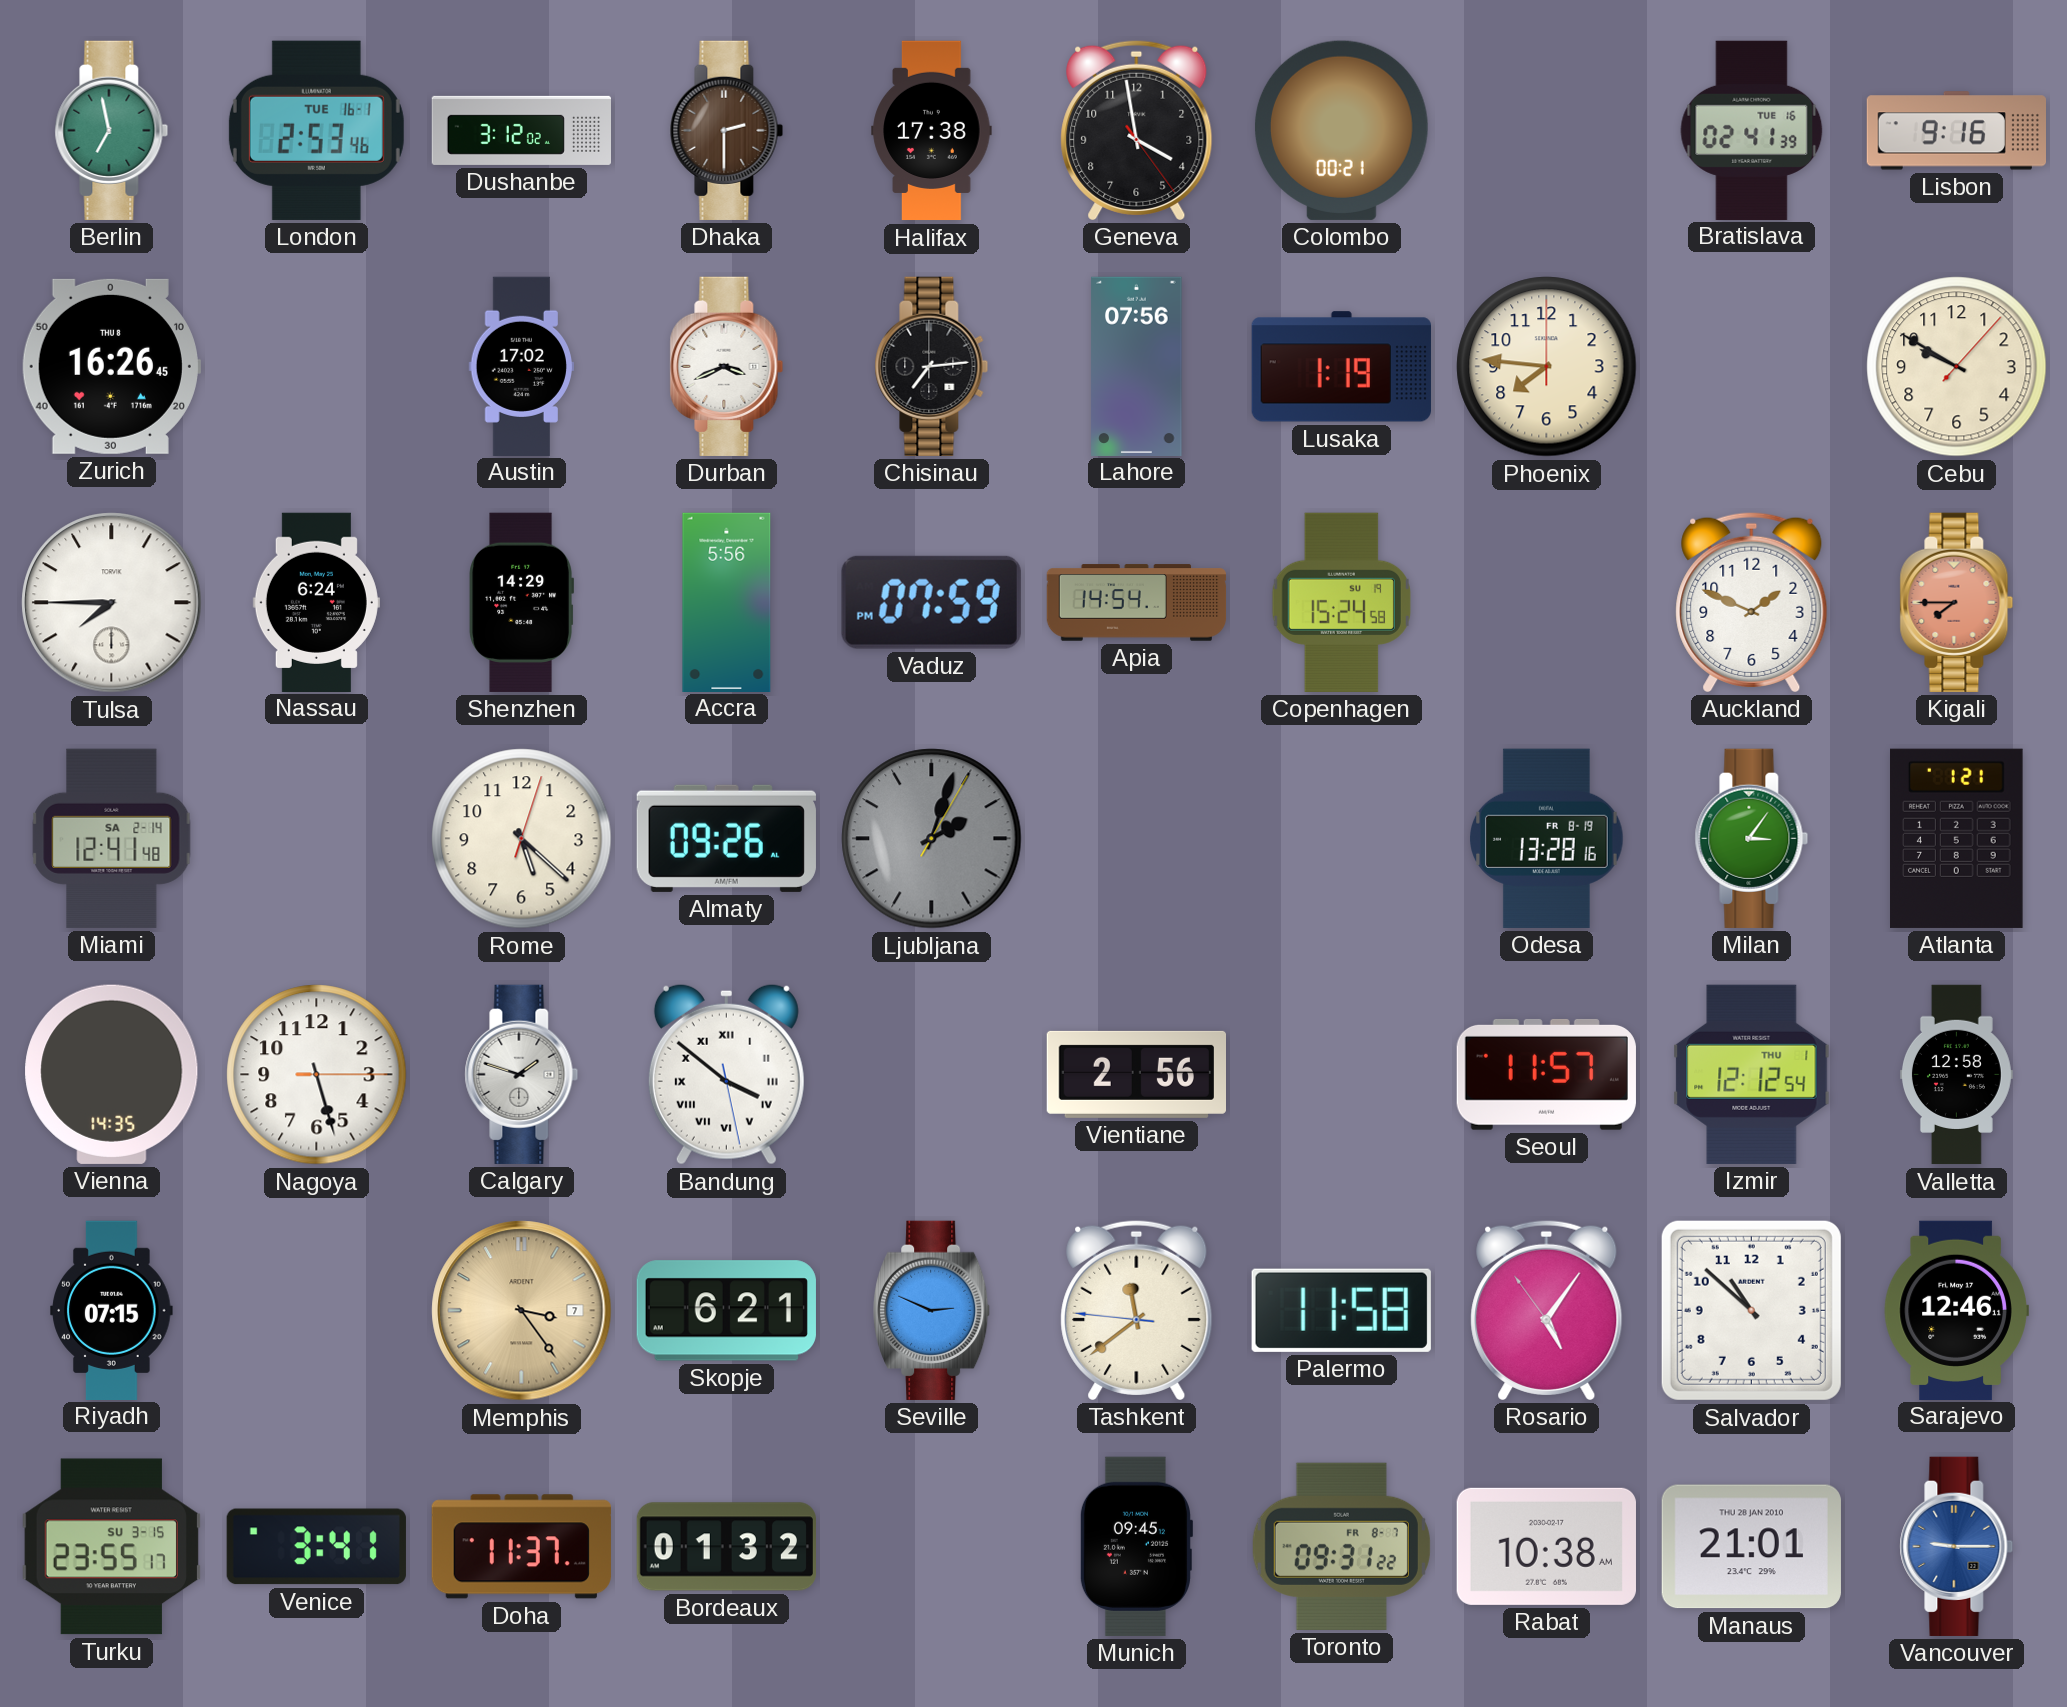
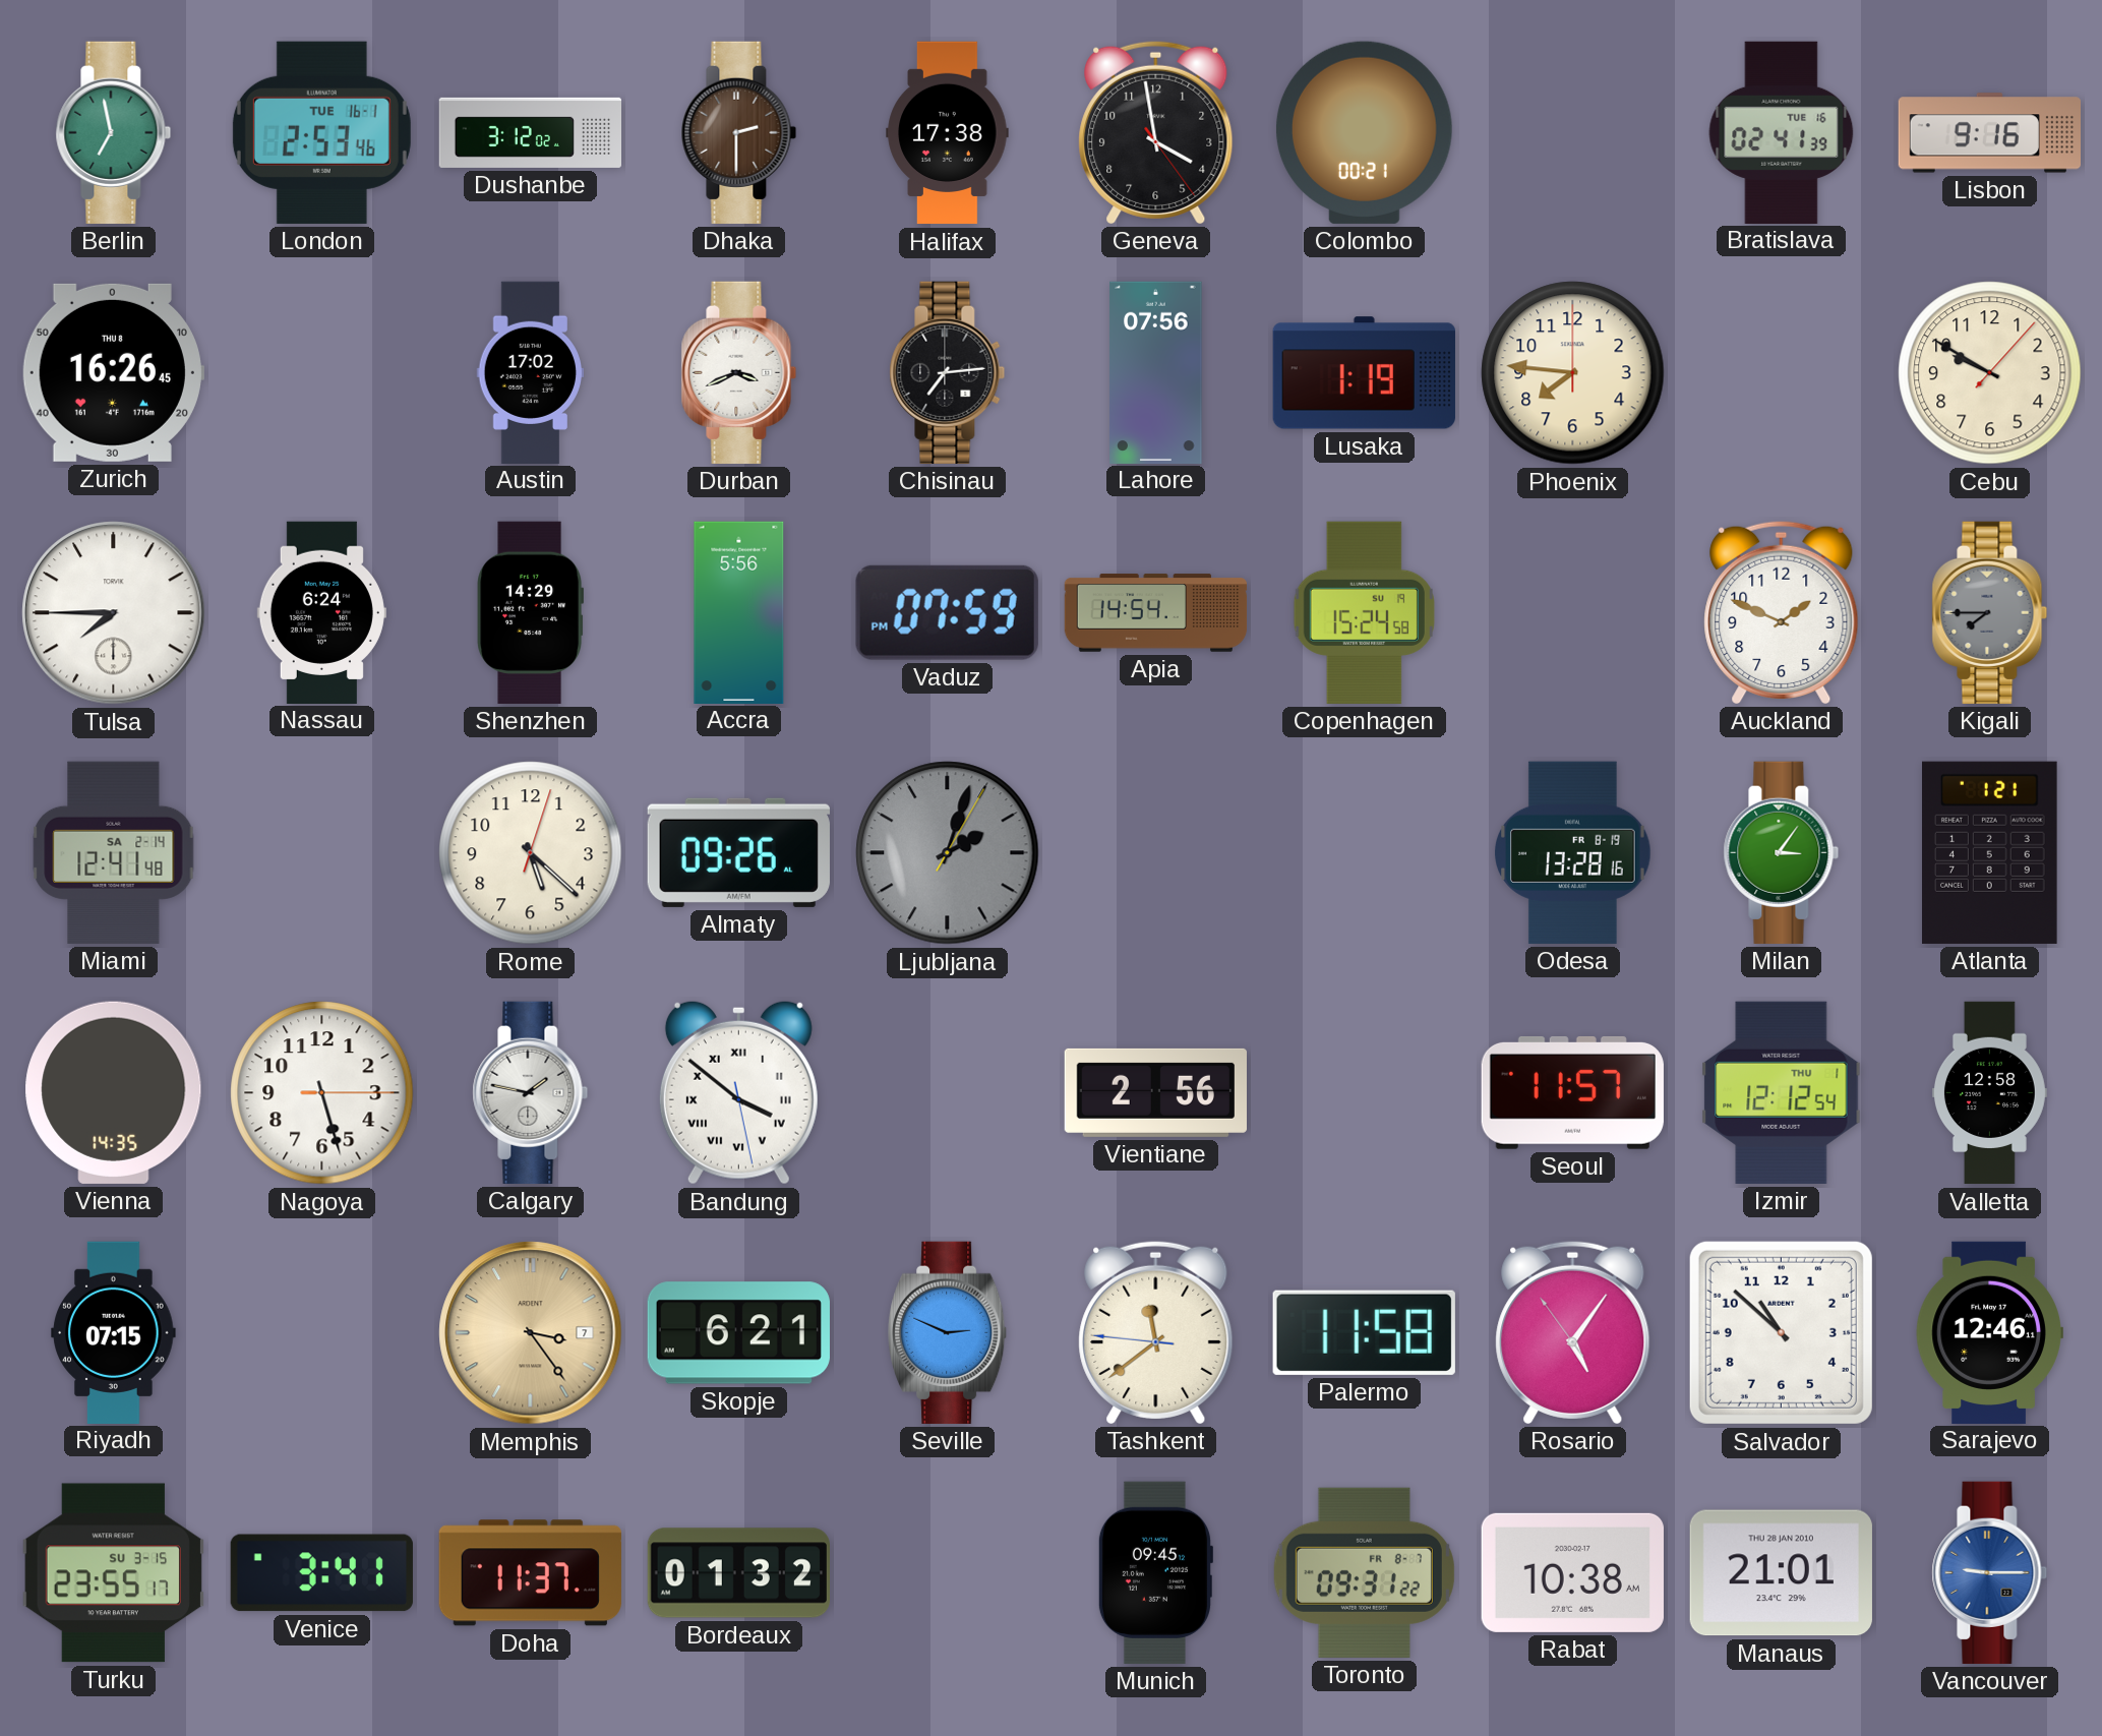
Kigali dial: salmon -> grey (1990, 612)
Calgary: 1:48 -> 1:47 (531, 1092)
